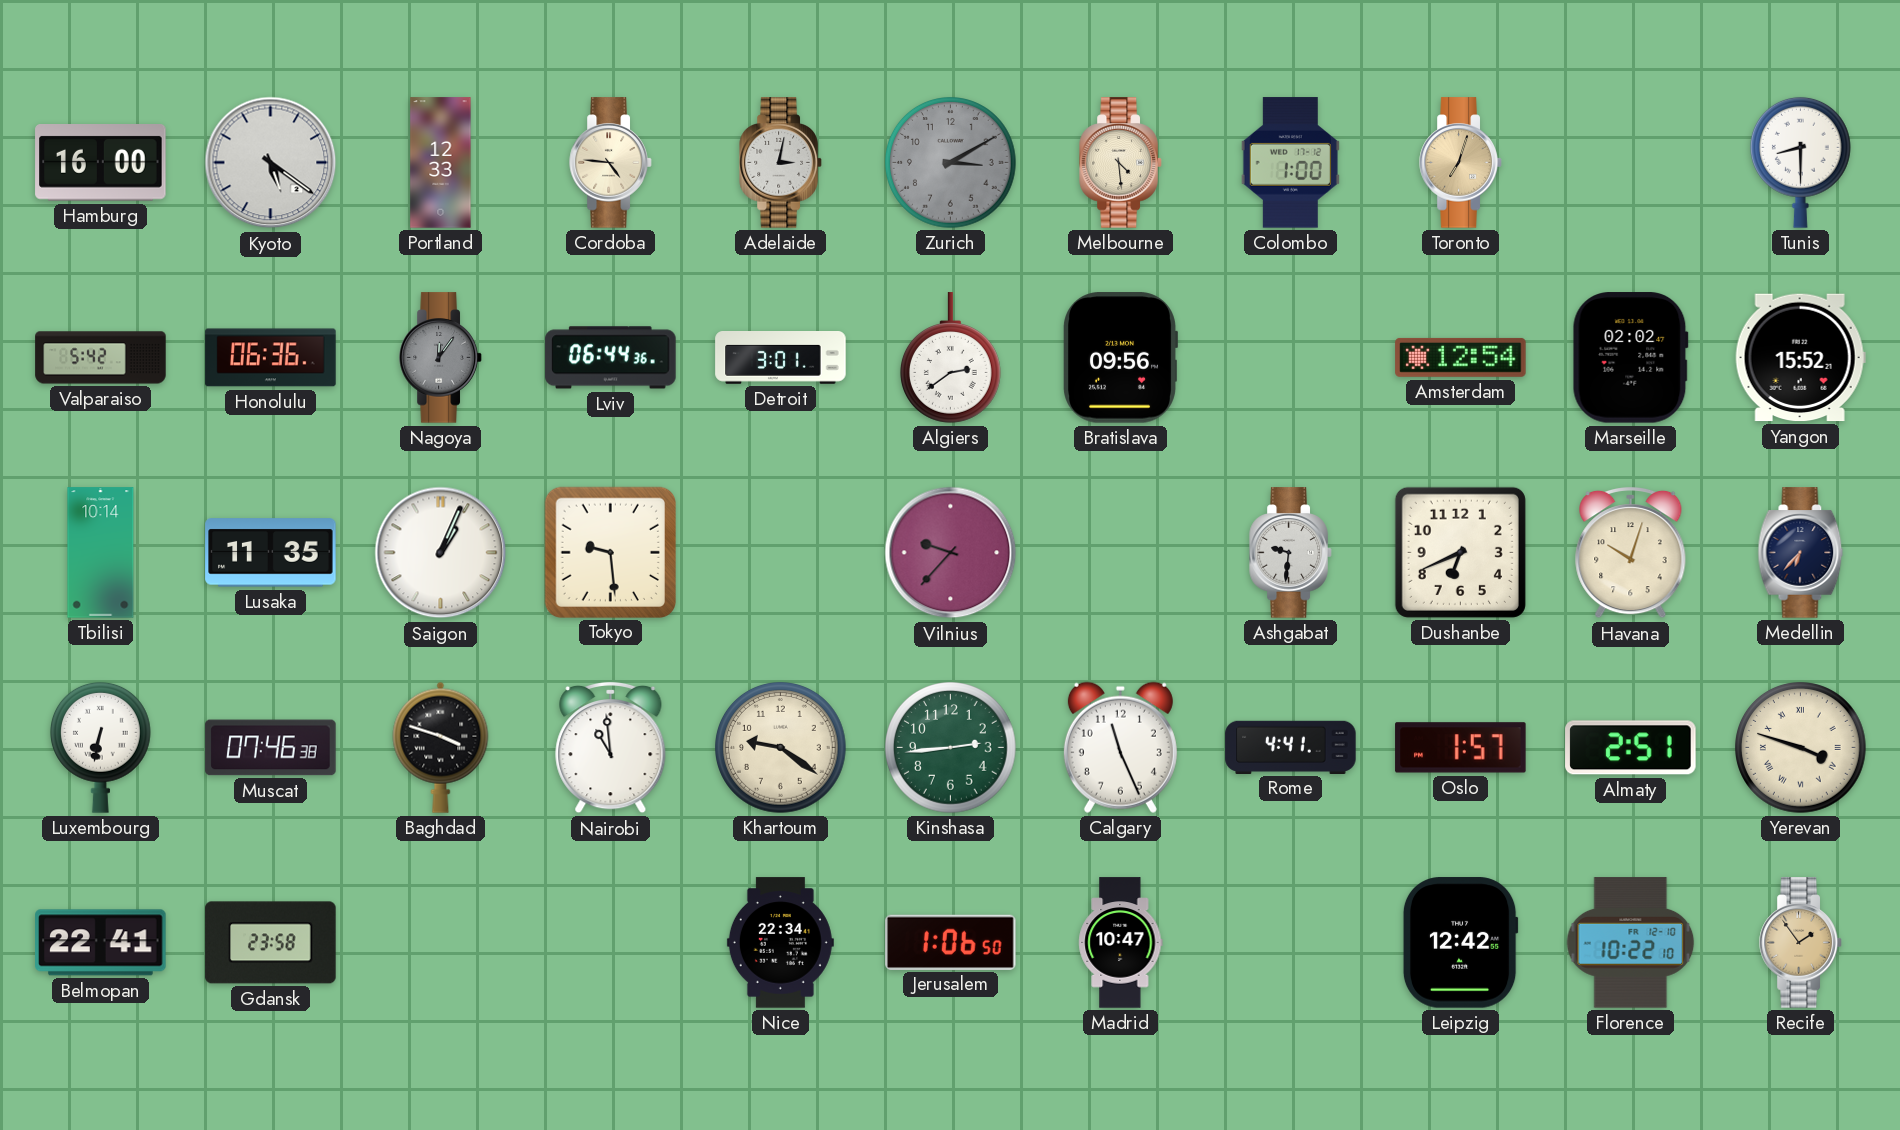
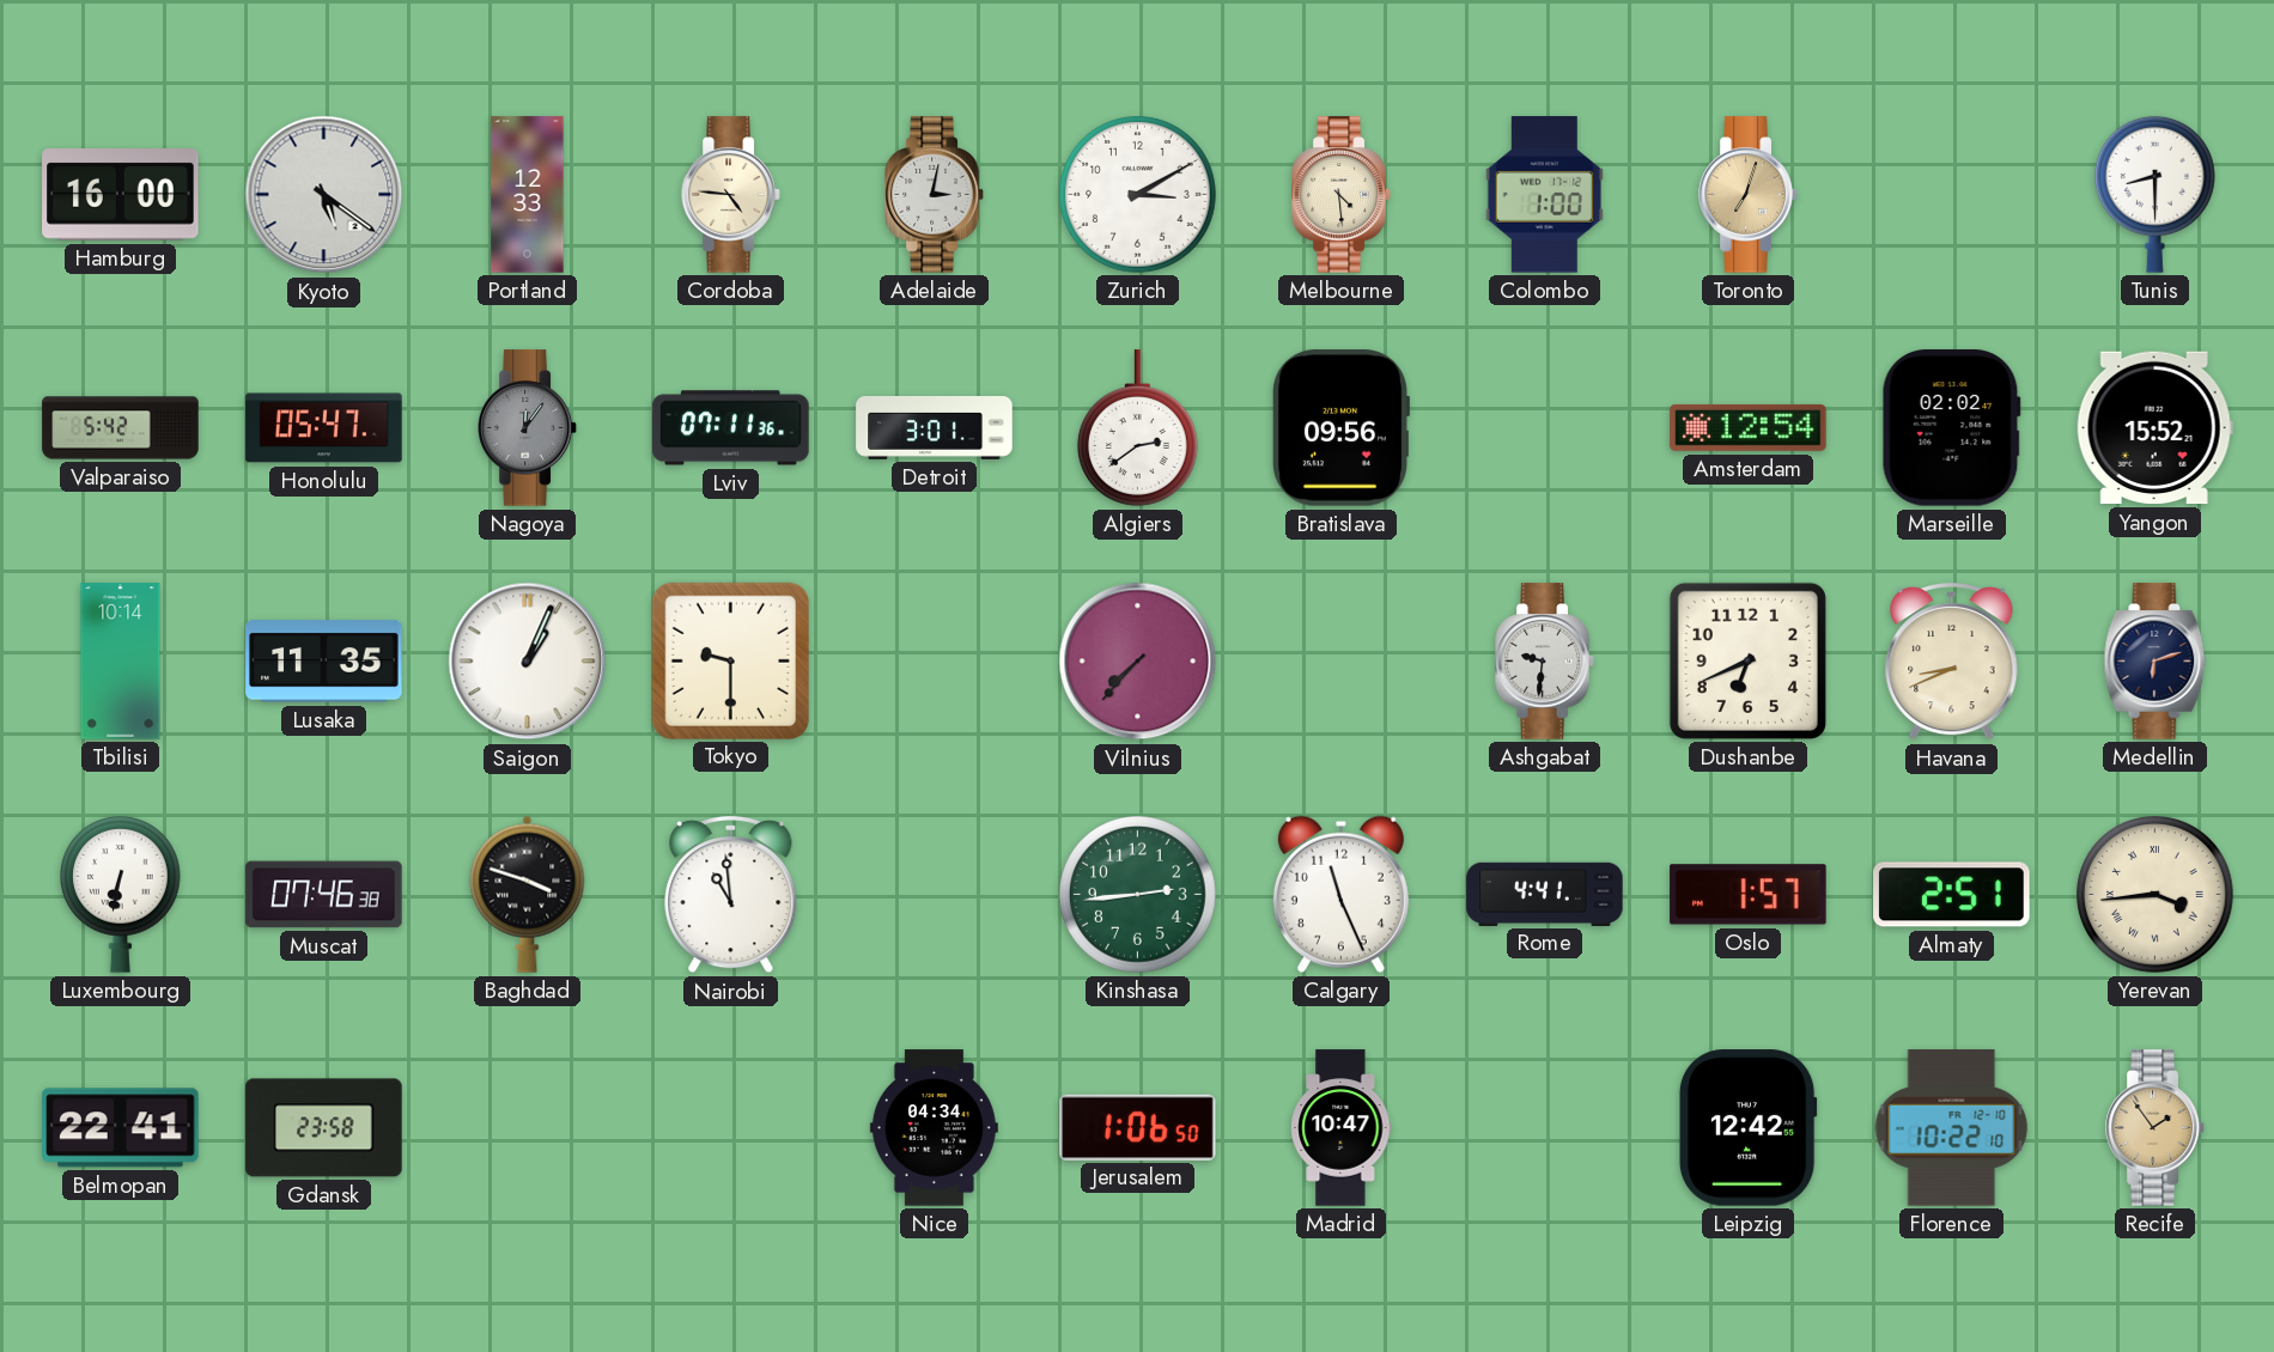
Zurich dial: grey -> white (1138, 195)
Honolulu: 06:36 -> 05:47 (324, 428)
Lviv: 06:44 -> 07:11 (731, 428)
Tokyo: 9:29 -> 9:30 (730, 660)
Vilnius: 9:37 -> 7:37 (1138, 662)
Havana: 10:03 -> 8:41 (1952, 662)
Medellin: 6:37 -> 6:12 (2156, 662)
Khartoum: 9:21 -> none (781, 748)
Yerevan: 3:48 -> 3:44 (2156, 895)
Nice: 22:34 -> 04:34 (934, 1128)
